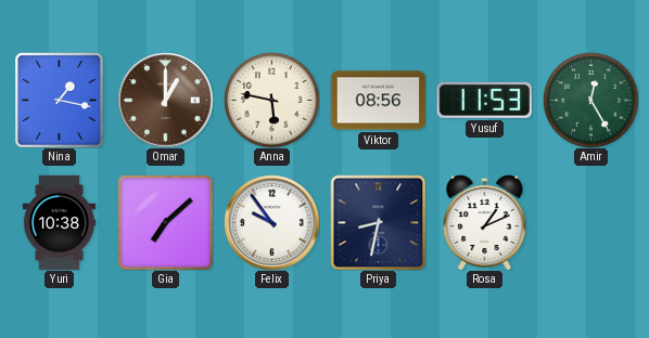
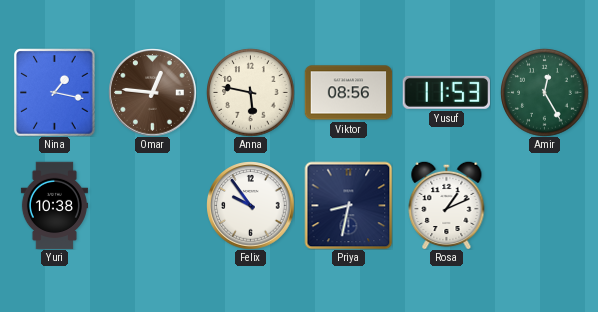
Omar: 1:00 -> 12:46 (152, 92)
Gia: 7:08 -> none (165, 222)
